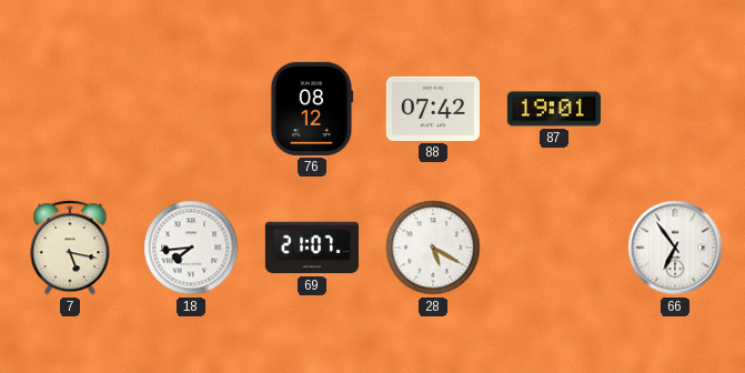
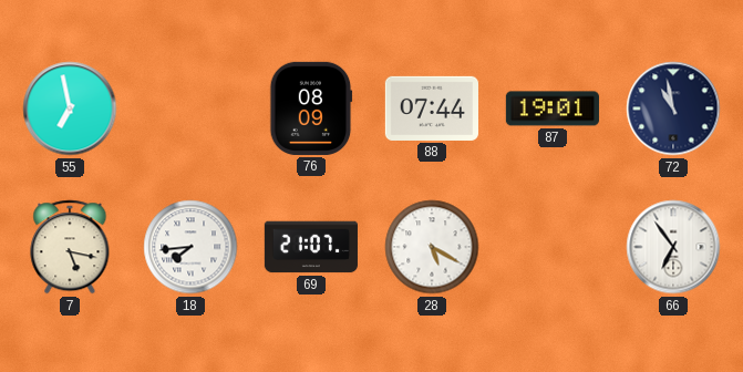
55: none -> 6:58 (70, 108)
76: 08:12 -> 08:09 (311, 108)
88: 07:42 -> 07:44 (432, 108)
72: none -> 10:58 (673, 108)
